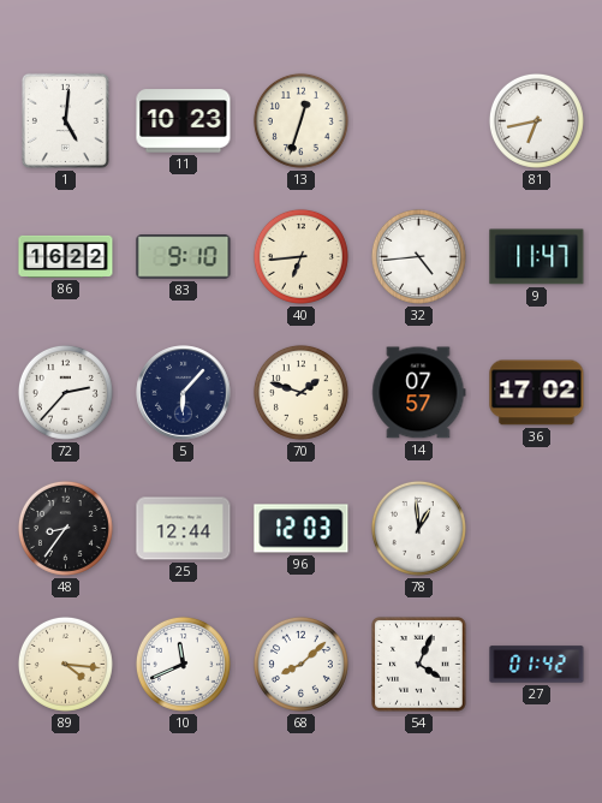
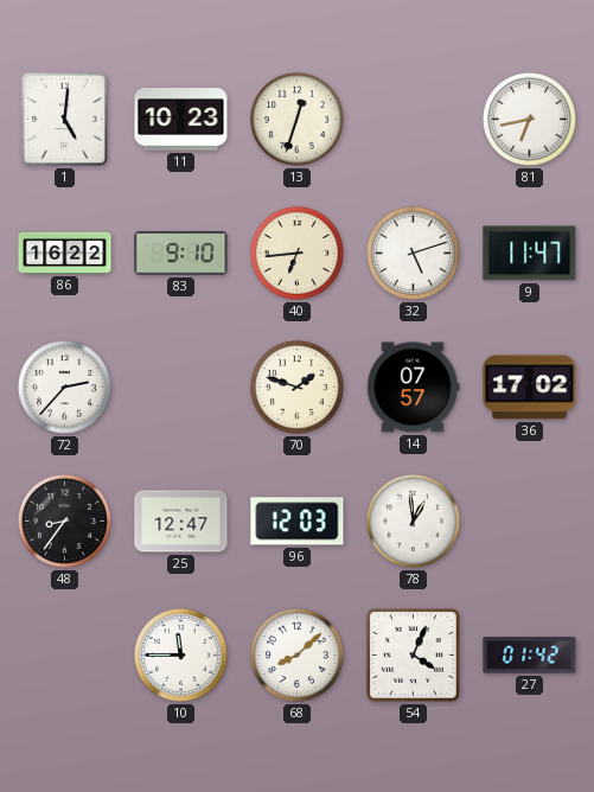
32: 4:44 -> 5:12 (413, 253)
5: 6:07 -> none (184, 393)
25: 12:44 -> 12:47 (181, 522)
89: 4:16 -> none (65, 664)
10: 11:41 -> 11:45 (180, 654)
